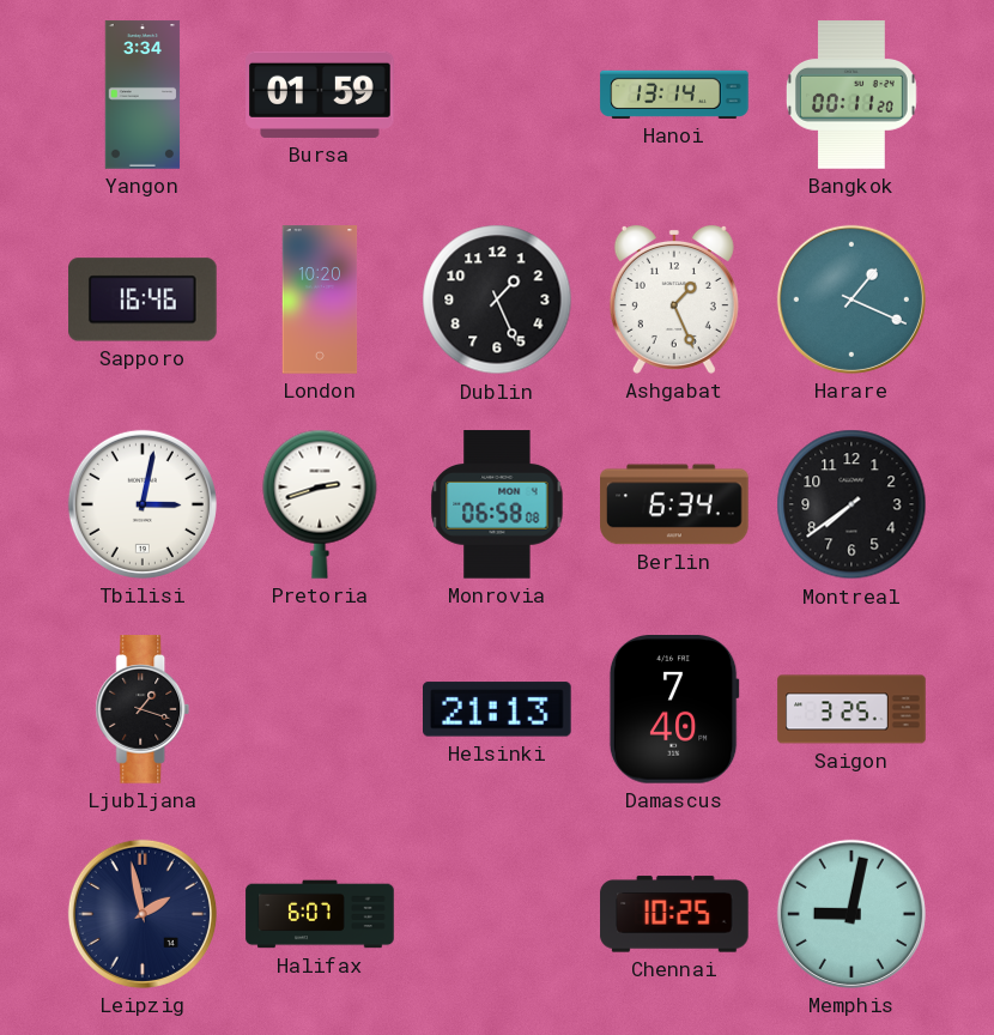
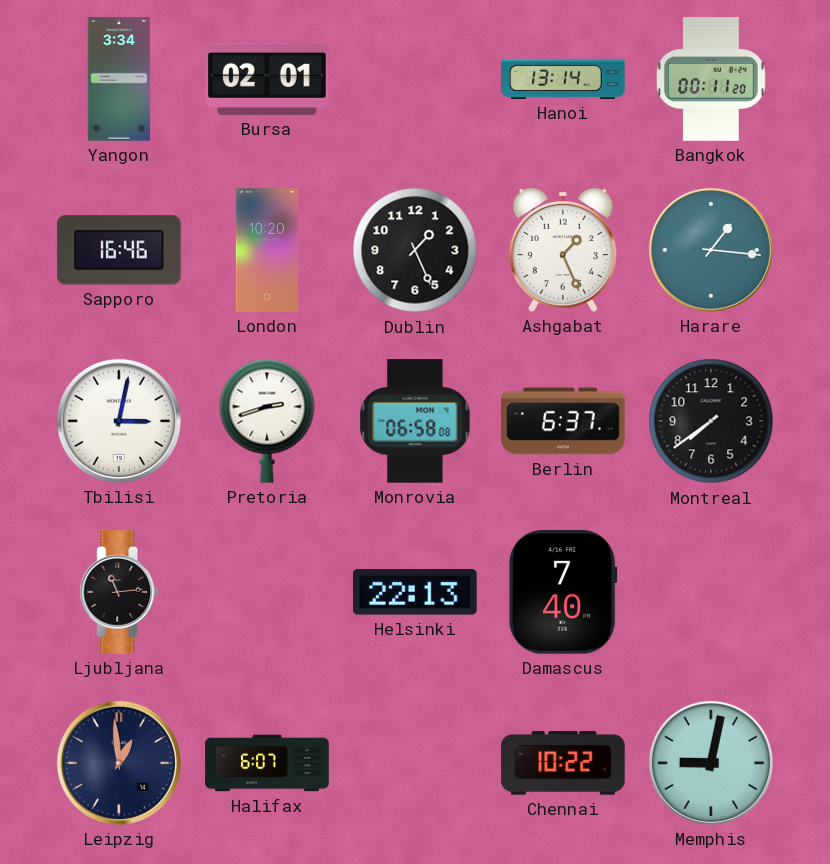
Bursa: 01:59 -> 02:01 (267, 79)
Harare: 1:19 -> 1:16 (711, 250)
Berlin: 6:34 -> 6:37 (563, 421)
Ljubljana: 1:18 -> 11:14 (119, 592)
Helsinki: 21:13 -> 22:13 (416, 592)
Saigon: 3:25 -> none (851, 709)
Leipzig: 1:58 -> 12:59 (119, 763)
Chennai: 10:25 -> 10:22 (563, 763)
